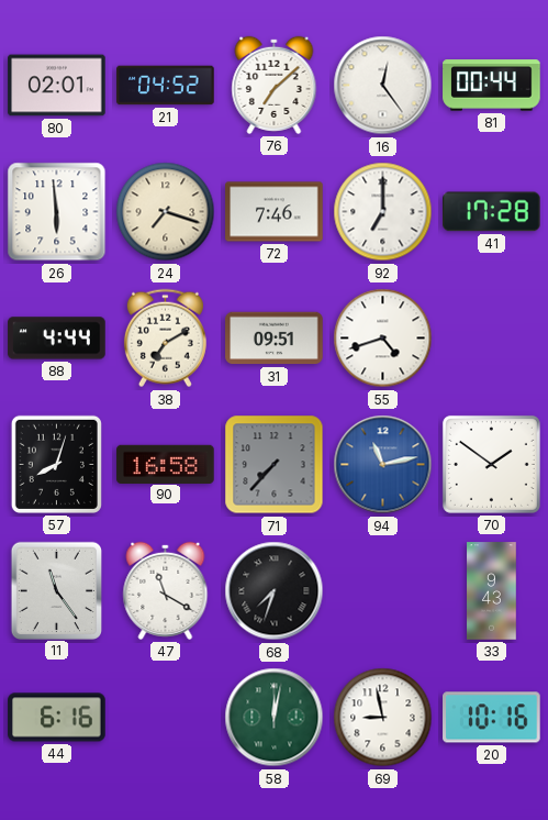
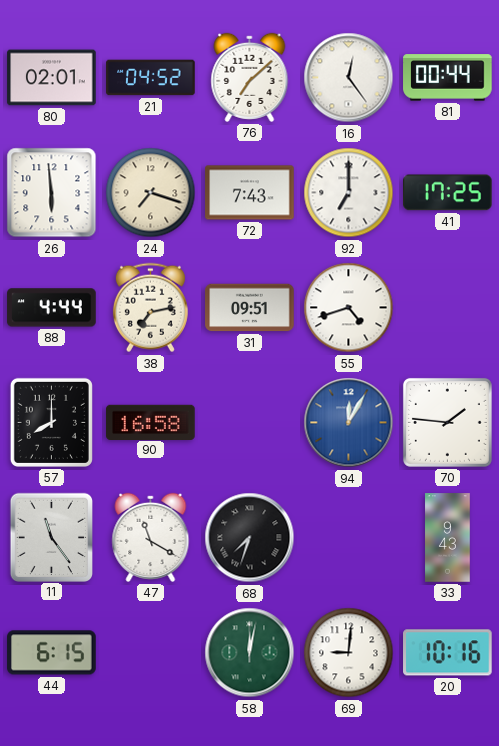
72: 7:46 -> 7:43 (250, 193)
41: 17:28 -> 17:25 (448, 193)
38: 7:10 -> 7:13 (150, 308)
57: 8:03 -> 8:00 (51, 422)
71: 7:37 -> none (275, 465)
94: 11:13 -> 12:05 (349, 423)
70: 1:51 -> 1:46 (447, 422)
44: 6:16 -> 6:15 (52, 653)
69: 8:58 -> 9:01 (349, 653)
